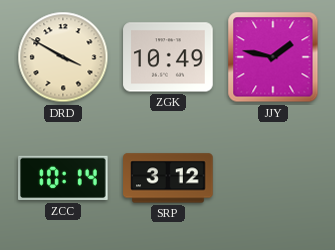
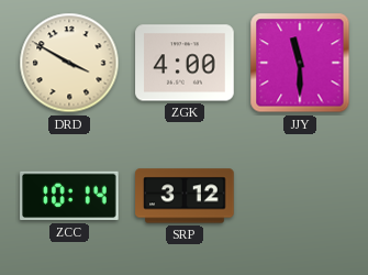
ZGK: 10:49 -> 4:00 (185, 63)
JJY: 1:47 -> 11:30 (300, 63)
